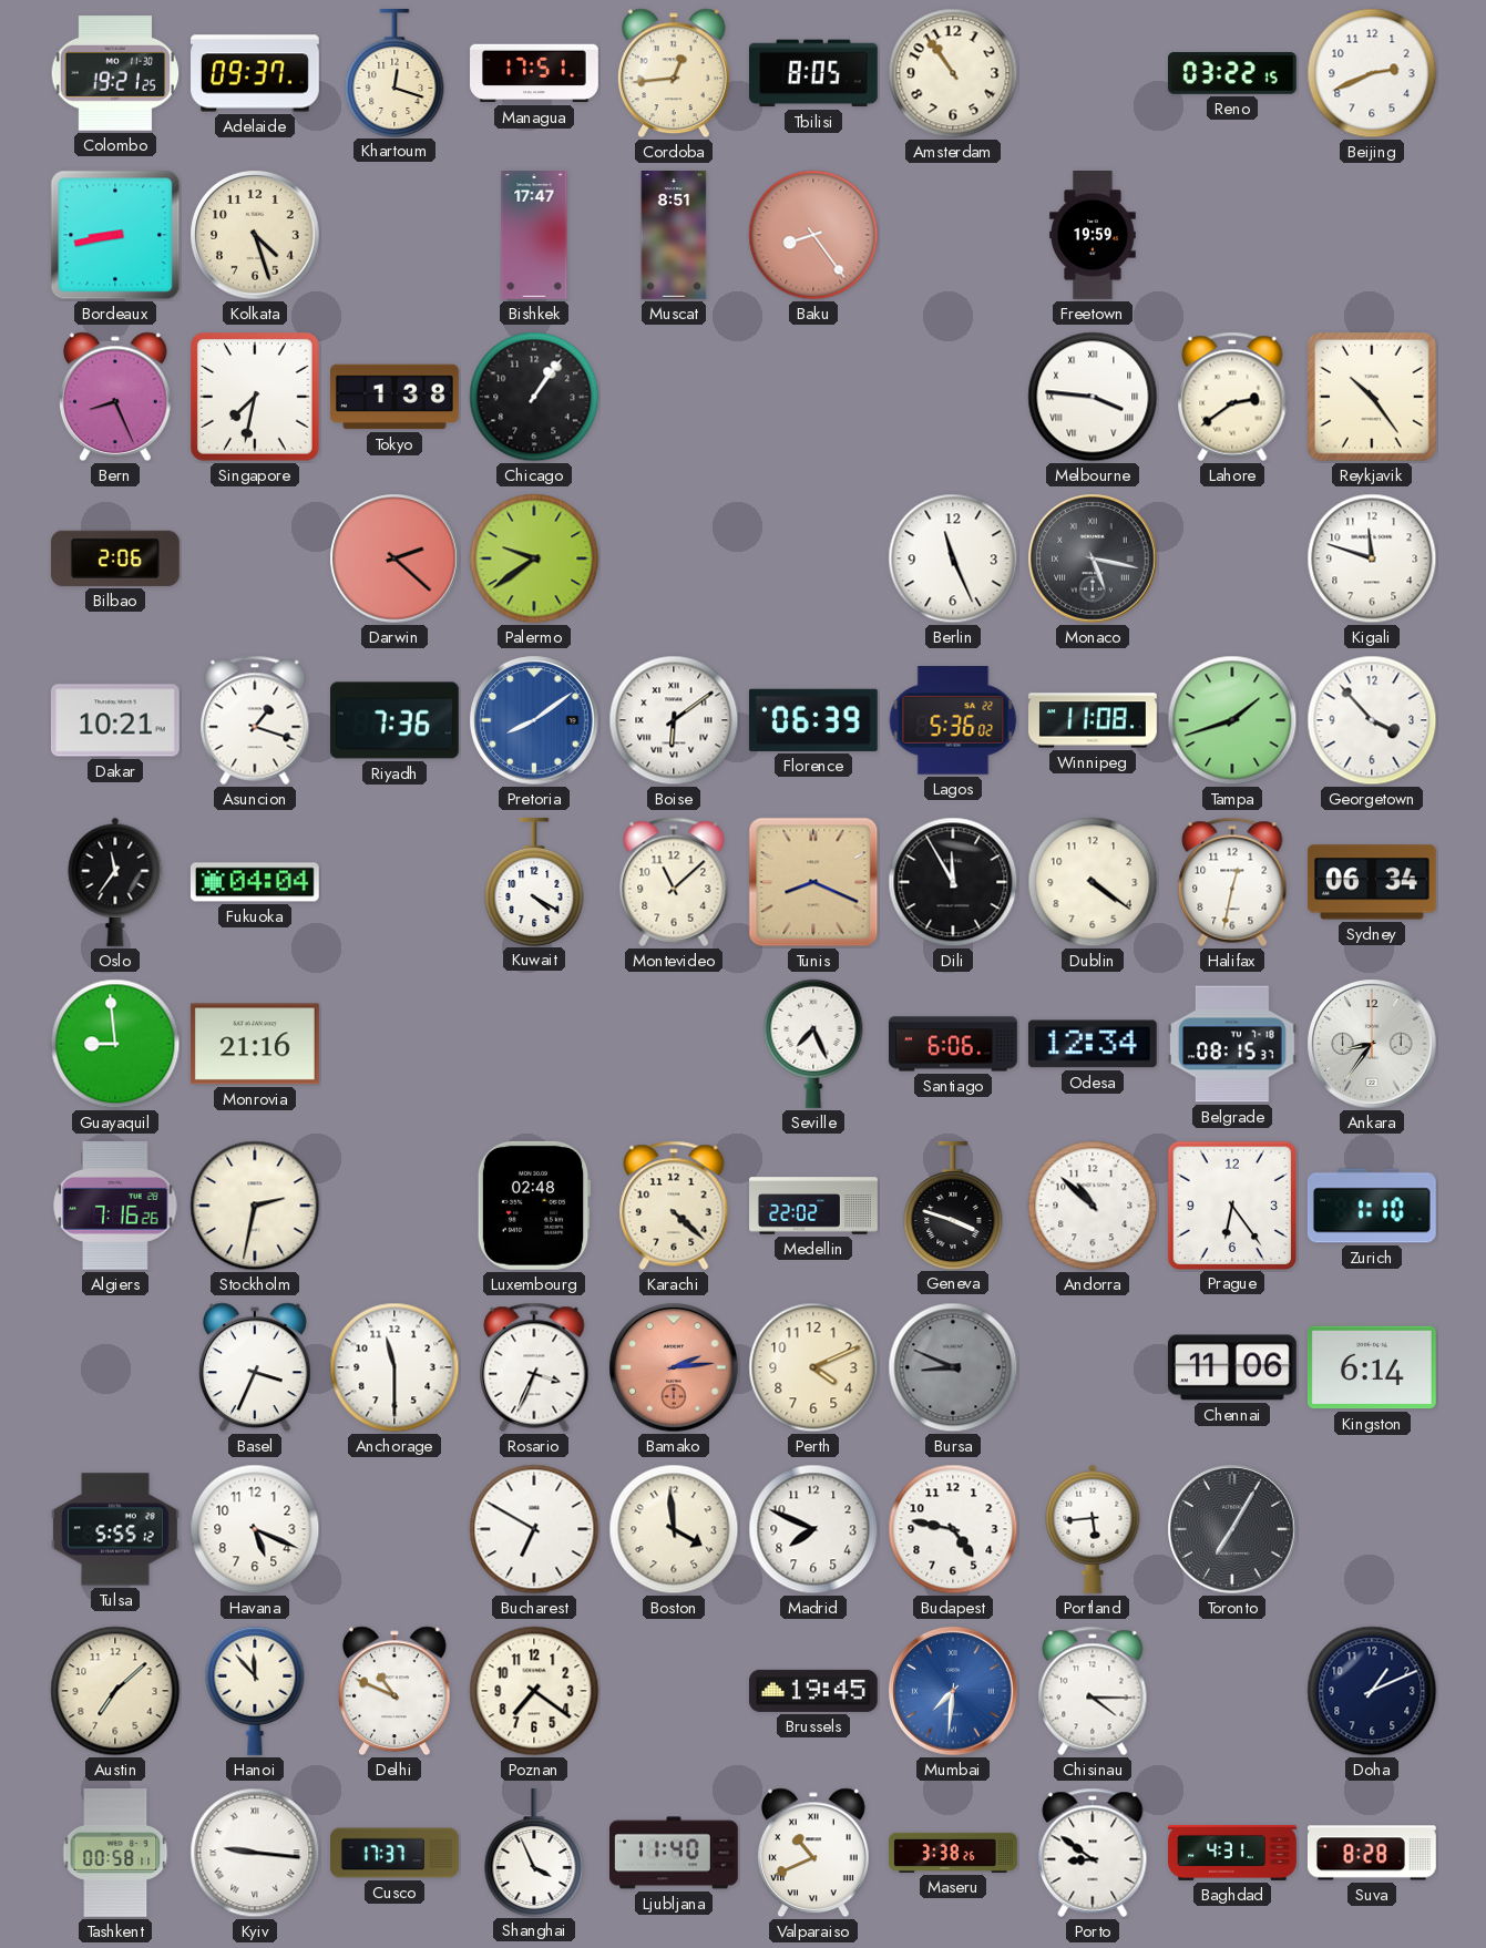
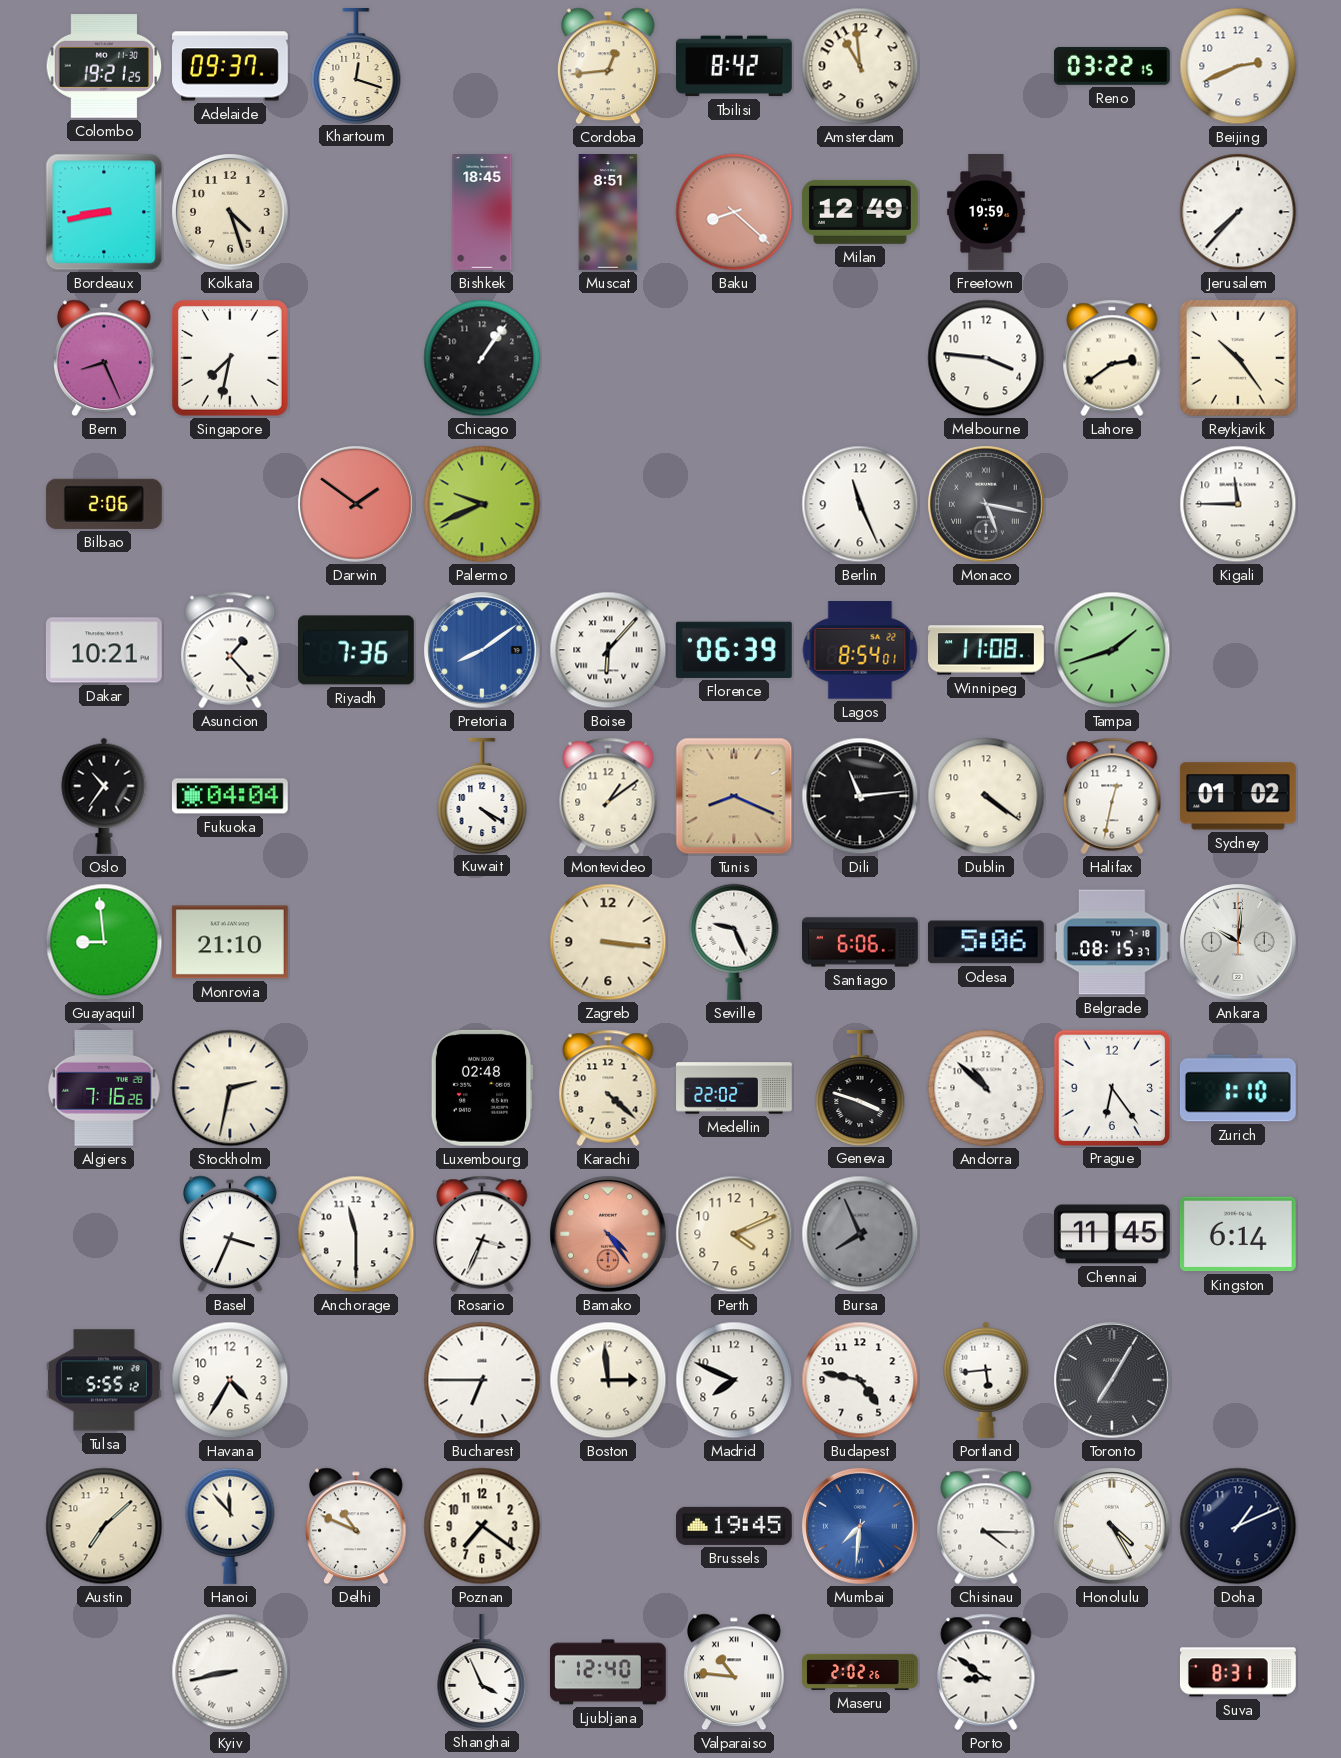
Managua: 17:51 -> none (535, 73)
Tbilisi: 8:05 -> 8:42 (734, 66)
Amsterdam: 10:54 -> 10:59 (860, 66)
Bishkek: 17:47 -> 18:45 (482, 213)
Baku: 8:24 -> 8:22 (734, 212)
Milan: none -> 12:49 (860, 212)
Jerusalem: none -> 7:37 (1238, 212)
Tokyo: 1:38 -> none (396, 397)
Melbourne numerals: Roman -> Arabic (986, 358)
Darwin: 2:22 -> 1:51 (356, 504)
Palermo: 9:39 -> 9:41 (482, 504)
Kigali: 11:48 -> 11:45 (1238, 504)
Asuncion: 1:18 -> 1:23 (230, 650)
Boise: 6:09 -> 6:07 (608, 650)
Lagos: 5:36 -> 8:54 (860, 650)
Georgetown: 3:53 -> none (1372, 720)
Oslo: 11:36 -> 10:36 (104, 796)
Montevideo: 11:08 -> 1:09 (608, 796)
Dili: 11:55 -> 11:14 (860, 796)
Sydney: 06:34 -> 01:02 (1238, 796)
Monrovia: 21:16 -> 21:10 (230, 942)
Zagreb: none -> 3:16 (608, 942)
Seville: 7:26 -> 9:26 (734, 942)
Odesa: 12:34 -> 5:06 (986, 942)
Ankara: 8:36 -> 10:01 (1238, 942)
Bamako: 2:14 -> 4:24 (608, 1234)
Bursa: 8:49 -> 7:56 (860, 1234)
Chennai: 11:06 -> 11:45 (1113, 1234)
Havana: 5:19 -> 4:35 (230, 1380)
Bucharest: 6:50 -> 6:45 (482, 1380)
Boston: 3:59 -> 2:59 (608, 1380)
Honolulu: none -> 4:25 (1112, 1526)
Tashkent: 00:58 -> none (115, 1854)
Kyiv: 9:16 -> 8:43 (230, 1672)
Cusco: 17:37 -> none (396, 1853)
Ljubljana: 11:40 -> 12:40 (609, 1672)
Valparaiso: 10:41 -> 10:46 (734, 1672)
Maseru: 3:38 -> 2:02 (860, 1672)
Baghdad: 4:31 -> none (1232, 1853)
Suva: 8:28 -> 8:31 (1238, 1672)
